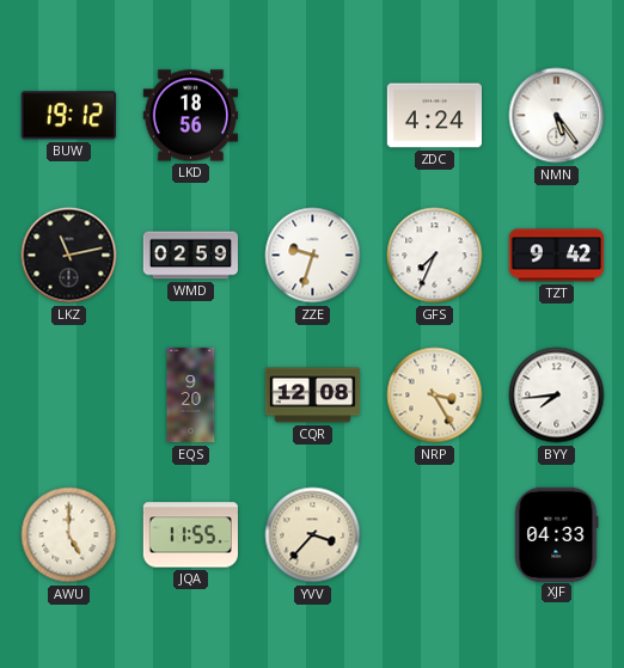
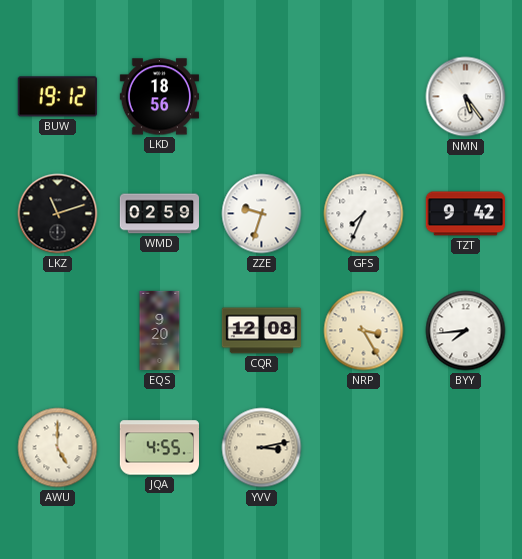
ZDC: 4:24 -> none (434, 116)
LKZ: 11:13 -> 11:12 (58, 214)
JQA: 11:55 -> 4:55 (159, 448)
YVV: 3:37 -> 3:13 (262, 448)
XJF: 04:33 -> none (557, 534)
